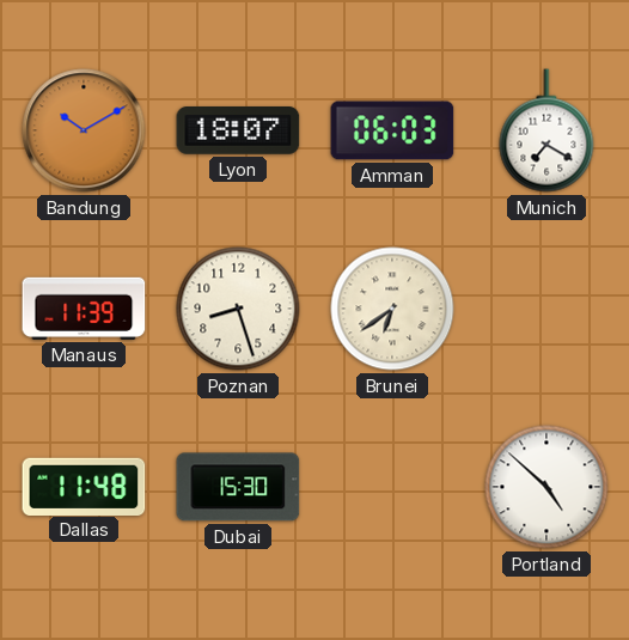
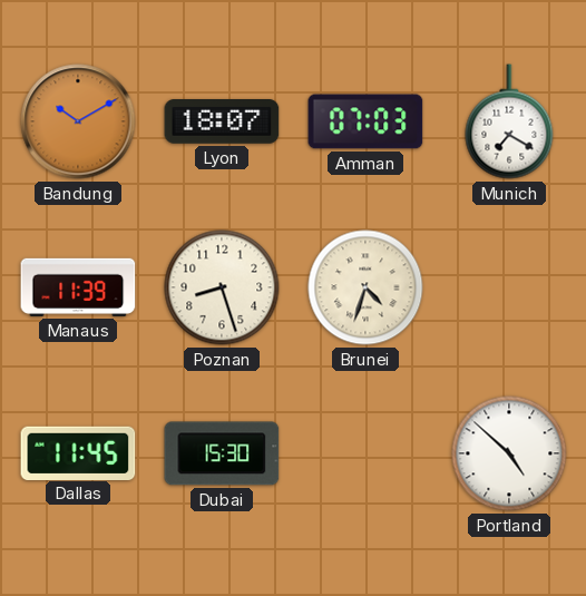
Amman: 06:03 -> 07:03 (365, 121)
Brunei: 6:39 -> 4:33 (365, 287)
Dallas: 11:48 -> 11:45 (78, 452)
